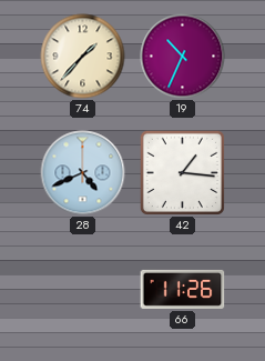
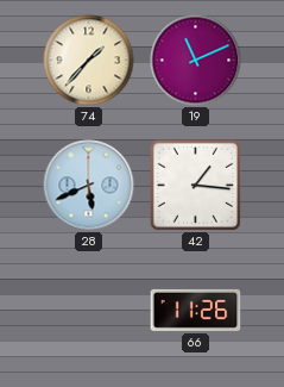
19: 10:34 -> 11:11 (196, 61)
28: 4:41 -> 5:41 (89, 186)
